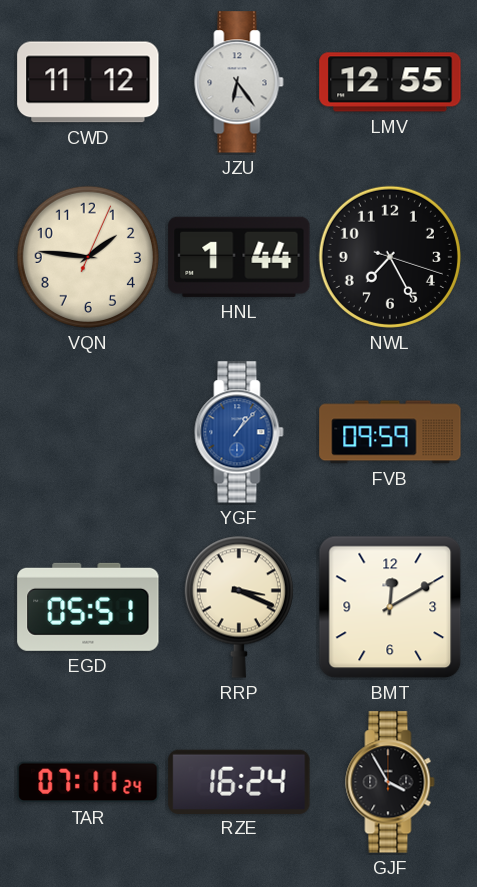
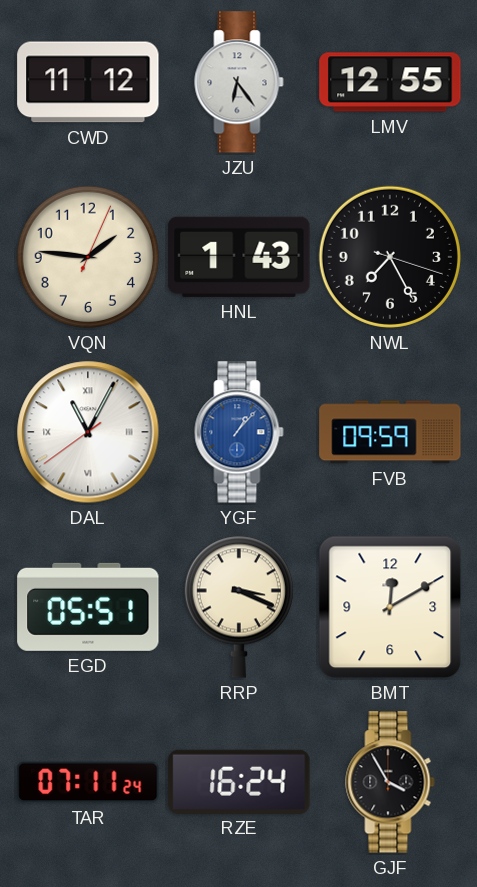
HNL: 1:44 -> 1:43 (239, 257)
DAL: none -> 11:04 (88, 432)
